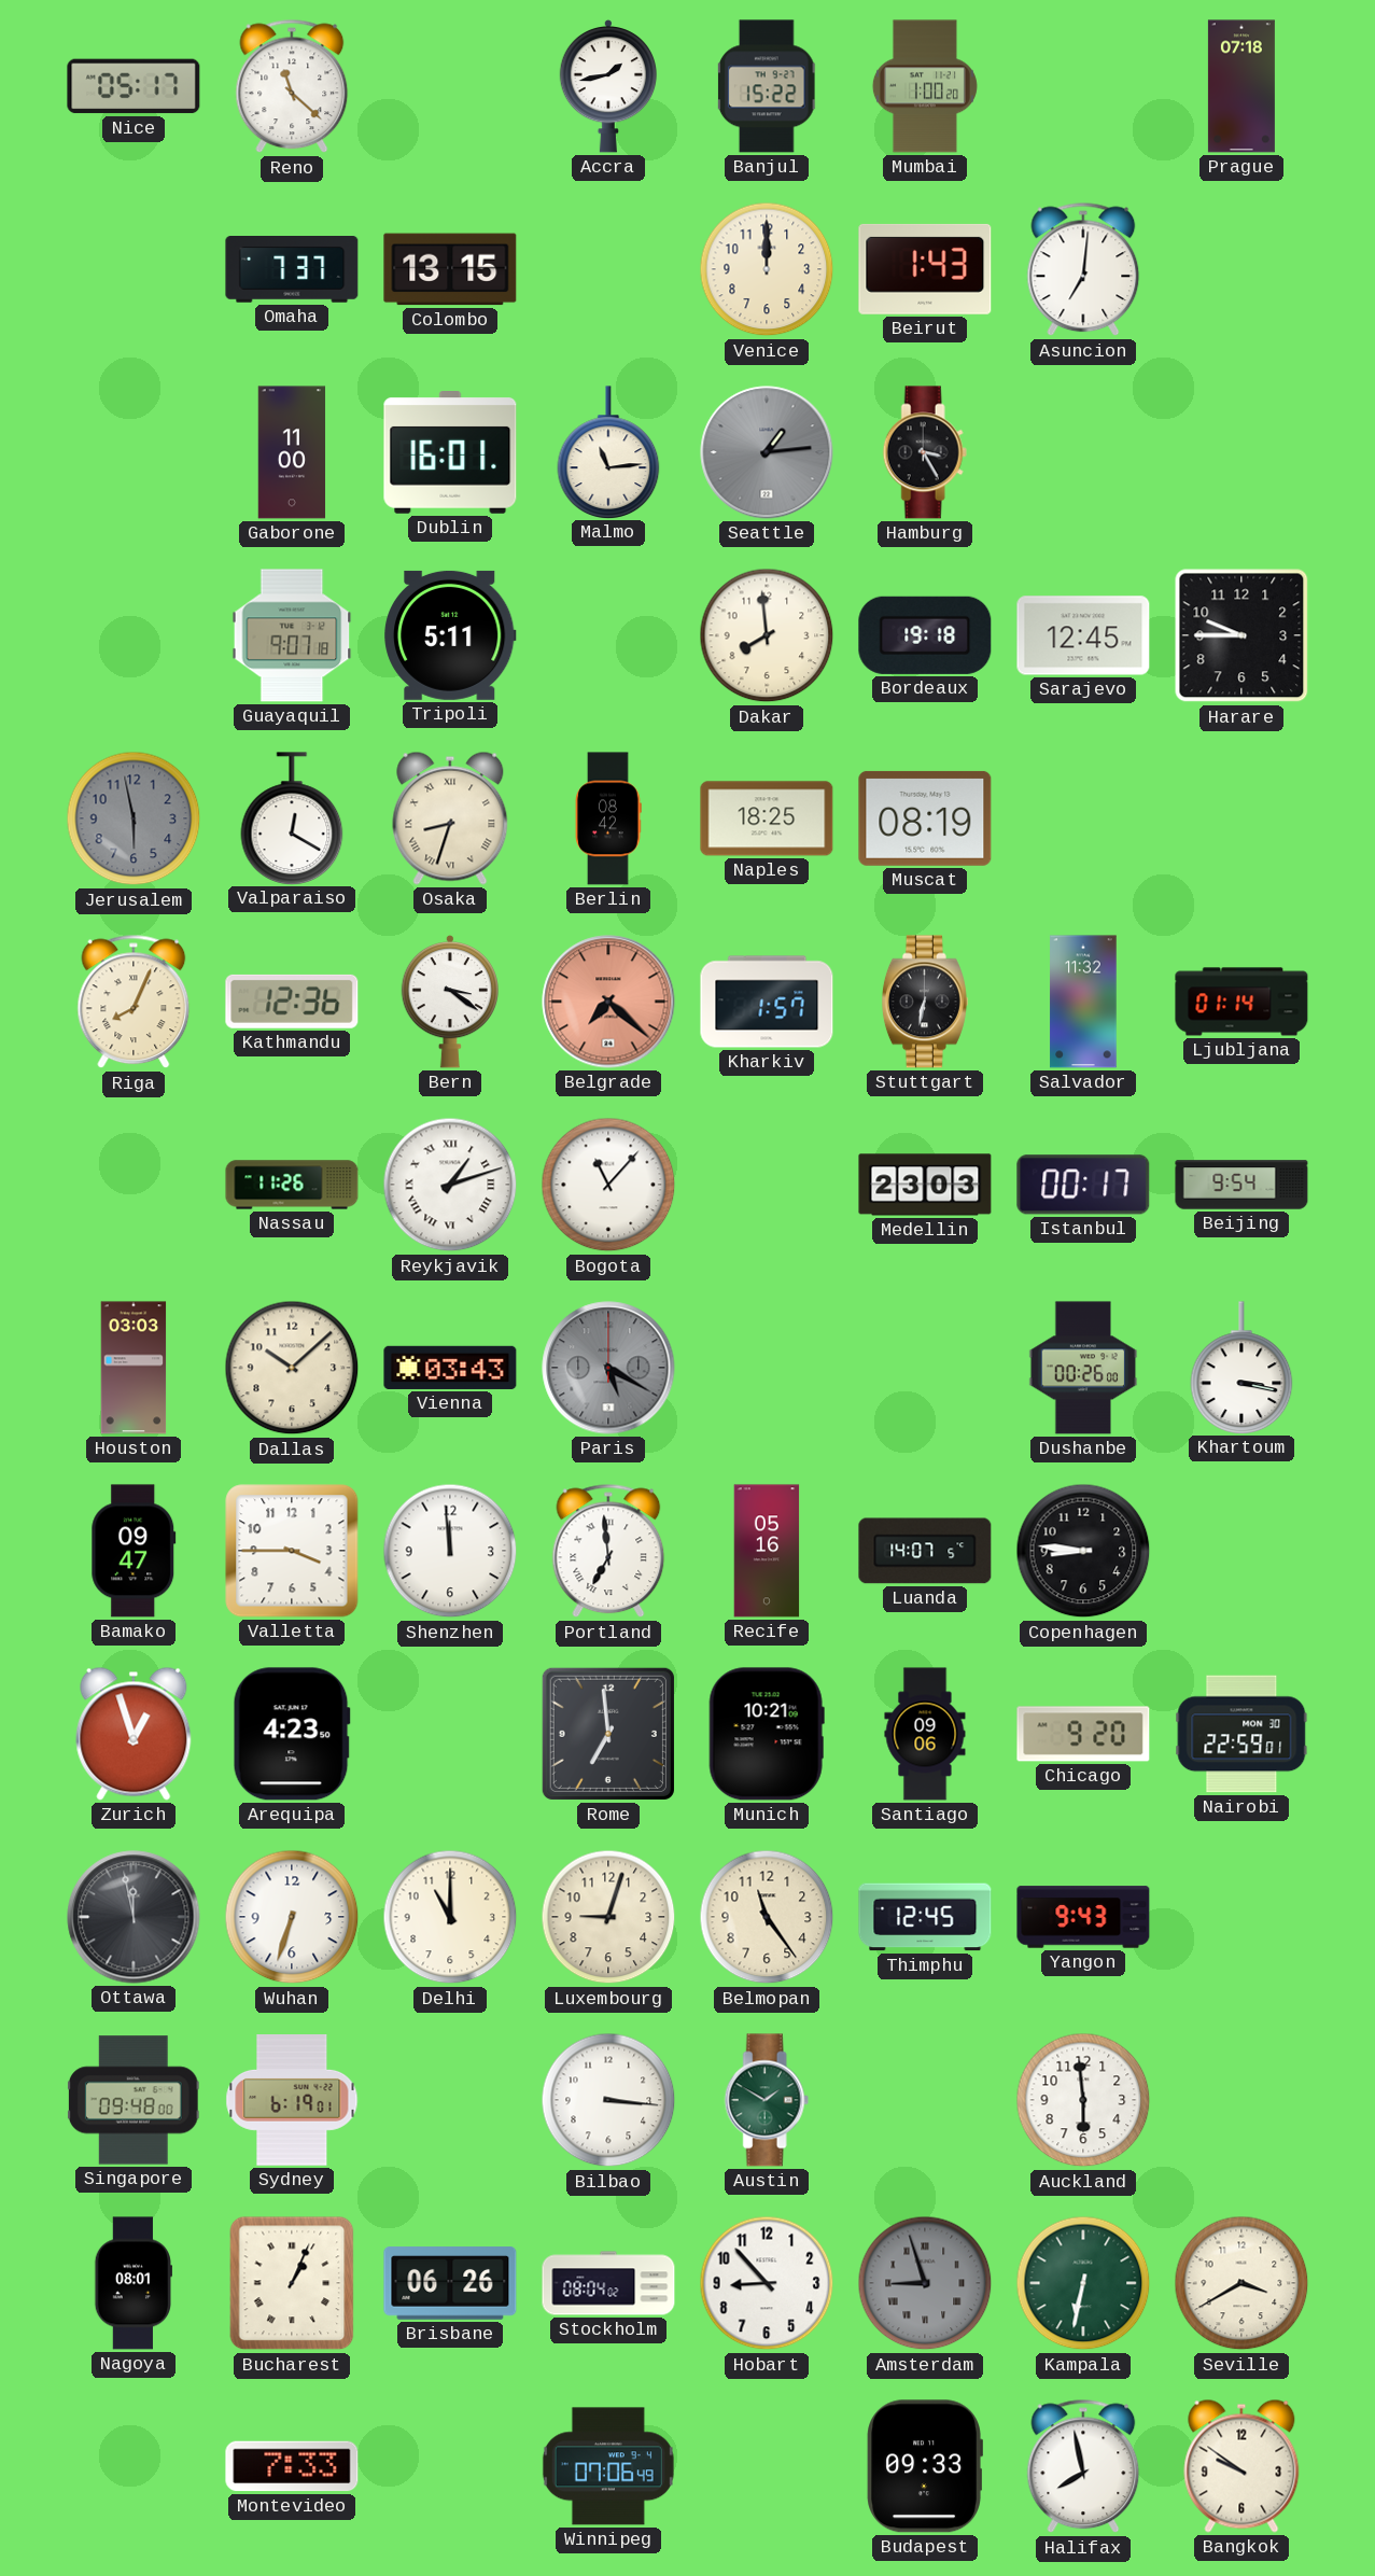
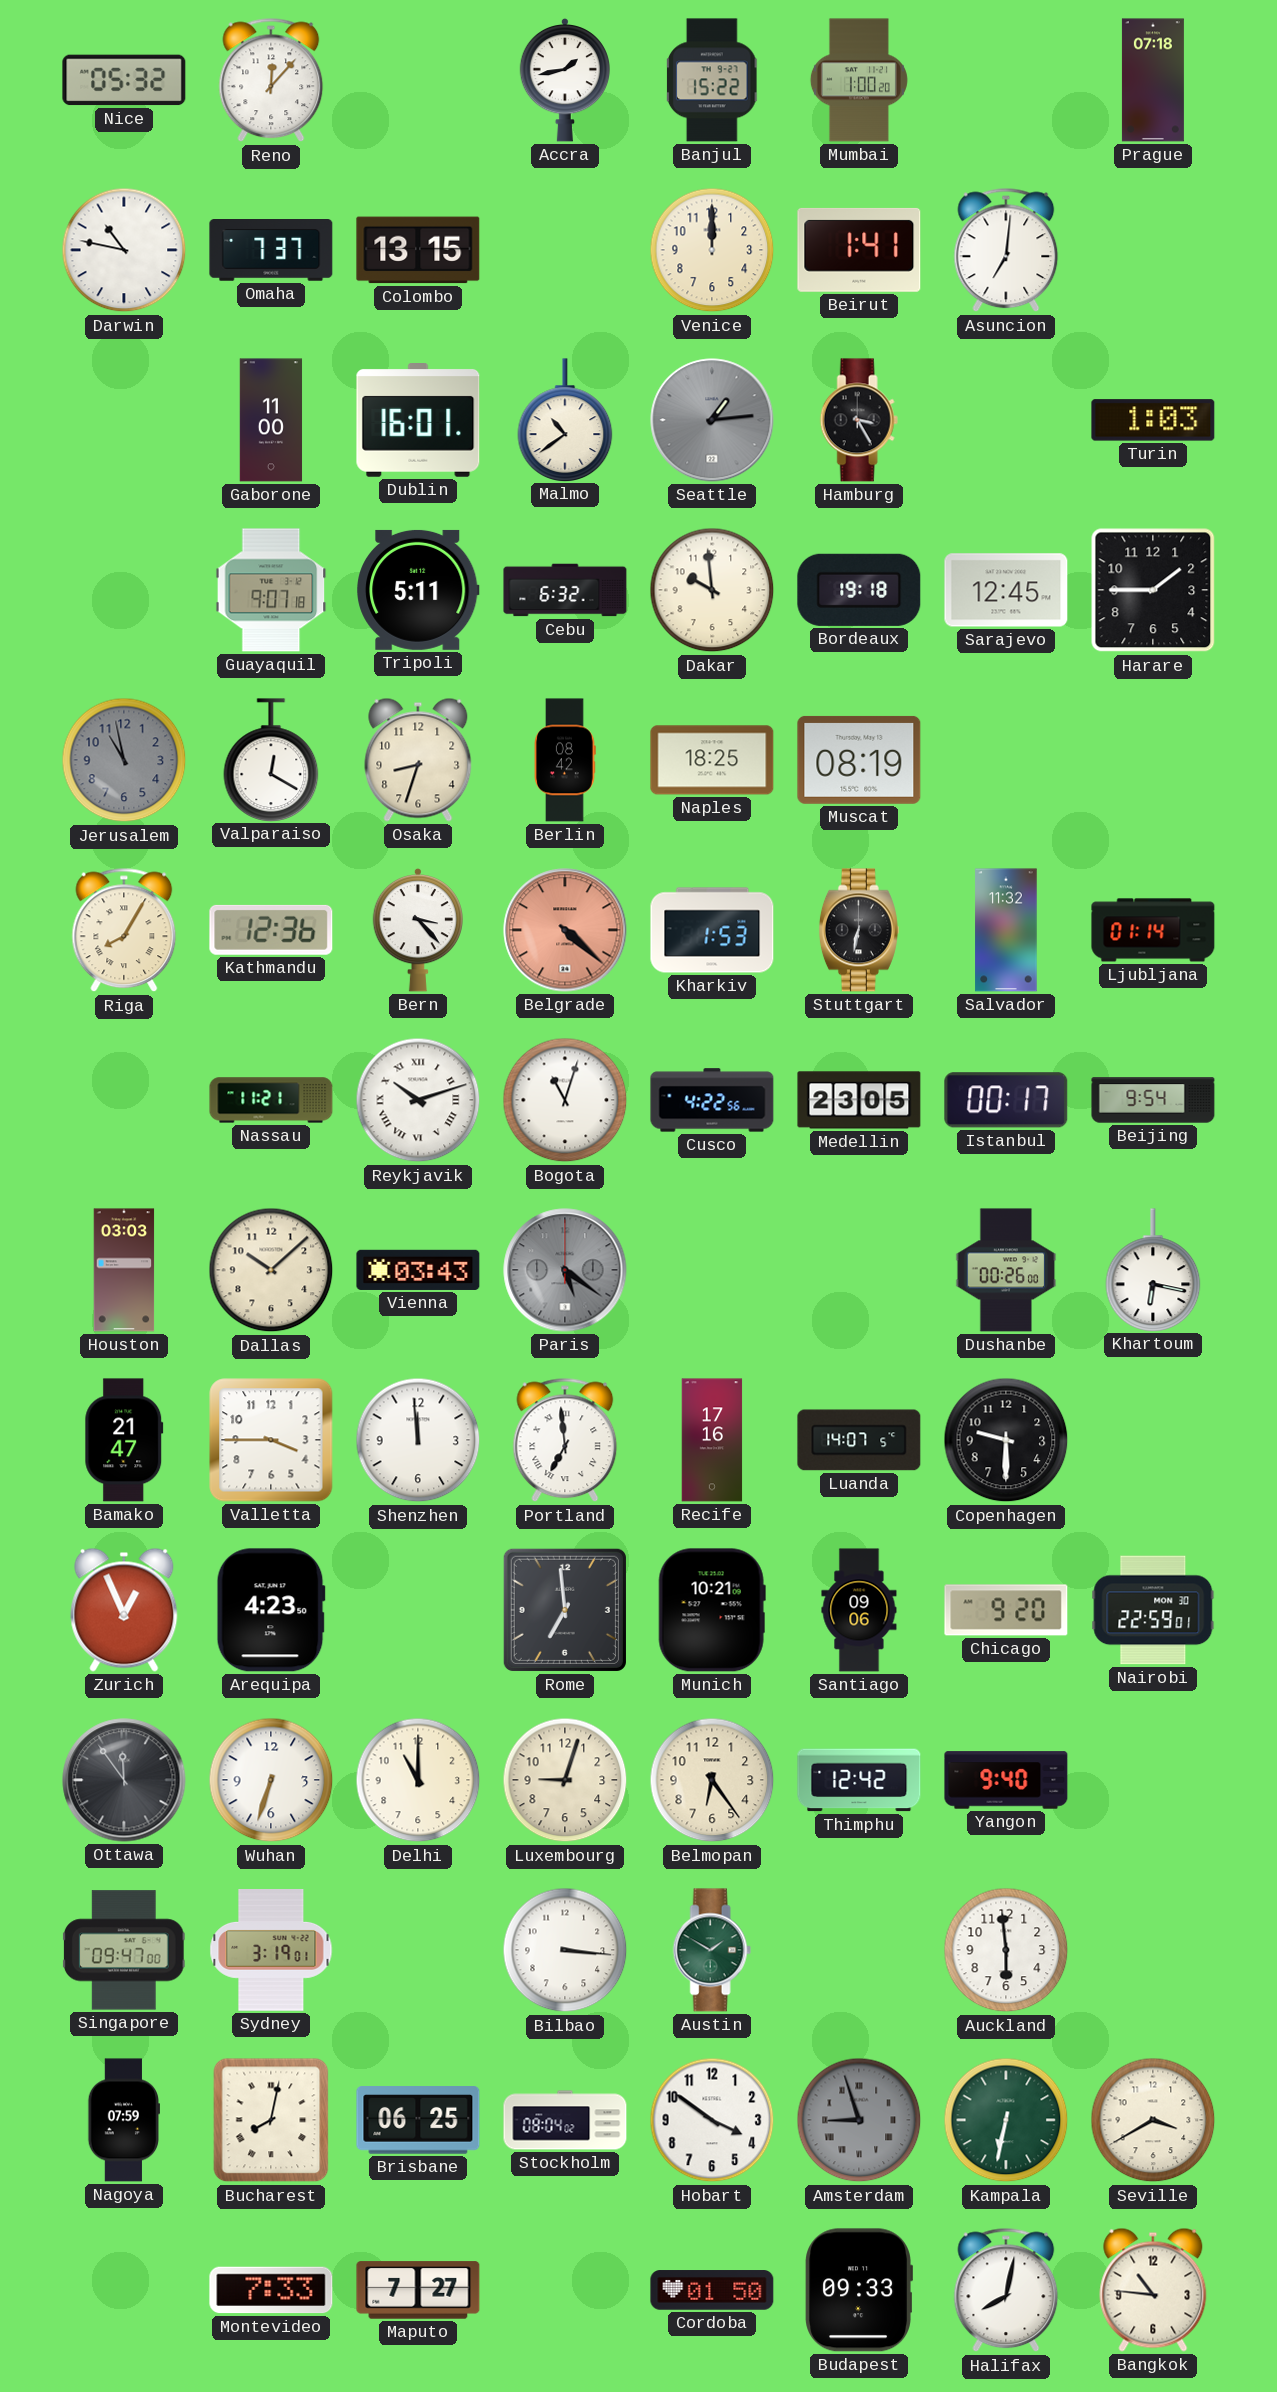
Nice: 05:17 -> 05:32 (124, 80)
Reno: 11:22 -> 12:07 (271, 80)
Darwin: none -> 10:47 (124, 250)
Beirut: 1:43 -> 1:41 (859, 250)
Malmo: 11:14 -> 10:39 (565, 420)
Turin: none -> 1:03 (1153, 420)
Cebu: none -> 6:32 (565, 590)
Dakar: 7:59 -> 9:59 (712, 590)
Harare: 9:45 -> 1:45 (1153, 590)
Jerusalem: 5:58 -> 10:58 (124, 760)
Osaka numerals: Roman -> Arabic (418, 760)
Riga: 8:04 -> 8:05 (124, 930)
Bern: 3:21 -> 3:23 (418, 930)
Belgrade: 7:22 -> 4:22 (565, 930)
Kharkiv: 1:57 -> 1:53 (712, 930)
Nassau: 11:26 -> 11:21 (271, 1100)
Reykjavik: 1:12 -> 10:12 (418, 1100)
Bogota: 11:07 -> 11:03 (565, 1100)
Cusco: none -> 4:22 (712, 1100)
Medellin: 23:03 -> 23:05 (859, 1100)
Paris: 5:20 -> 5:21 (565, 1270)
Khartoum: 3:17 -> 6:17 (1153, 1270)
Bamako: 09:47 -> 21:47 (124, 1440)
Recife: 05:16 -> 17:16 (712, 1440)
Copenhagen: 8:46 -> 9:30 (1006, 1440)
Zurich: 12:57 -> 12:56 (124, 1610)
Ottawa: 11:58 -> 11:54 (124, 1780)
Belmopan: 11:24 -> 6:24 (712, 1780)
Thimphu: 12:45 -> 12:42 (859, 1780)
Yangon: 9:43 -> 9:40 (1006, 1780)
Singapore: 09:48 -> 09:47 (124, 1950)
Sydney: 6:19 -> 3:19 (271, 1951)
Nagoya: 08:01 -> 07:59 (124, 2120)
Bucharest: 1:04 -> 8:02 (271, 2120)
Brisbane: 06:26 -> 06:25 (418, 2120)
Hobart: 8:53 -> 3:51 (712, 2120)
Maputo: none -> 7:27 (418, 2290)
Winnipeg: 07:06 -> none (608, 2466)
Cordoba: none -> 01:50 (712, 2290)
Halifax: 7:58 -> 8:02 (1006, 2290)
Bangkok: 9:51 -> 10:46 (1153, 2290)
